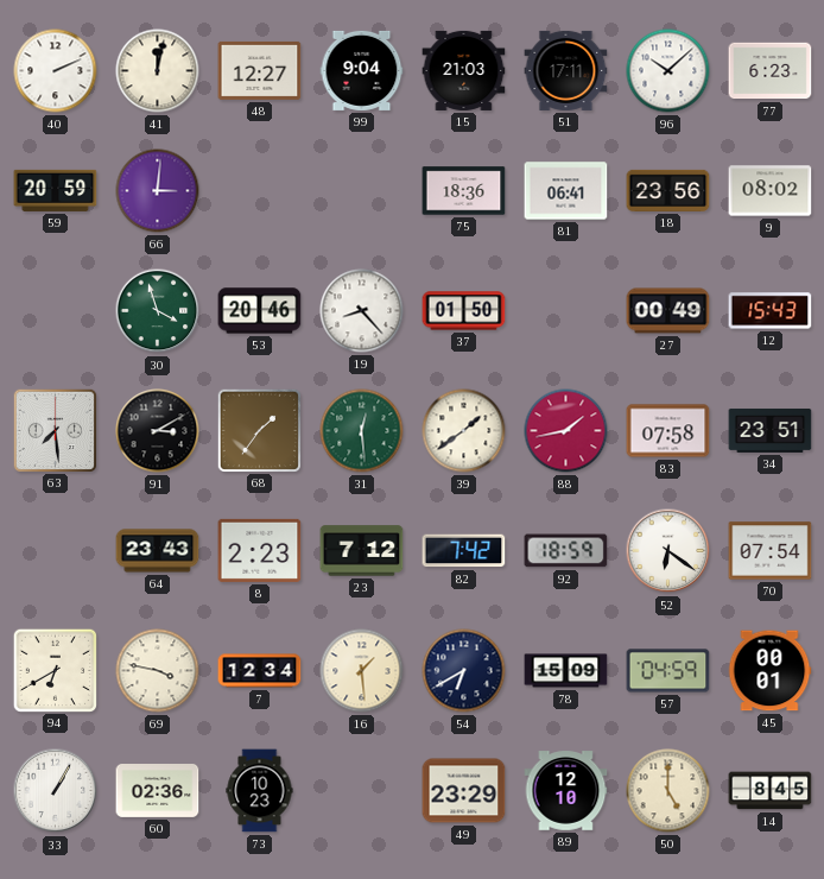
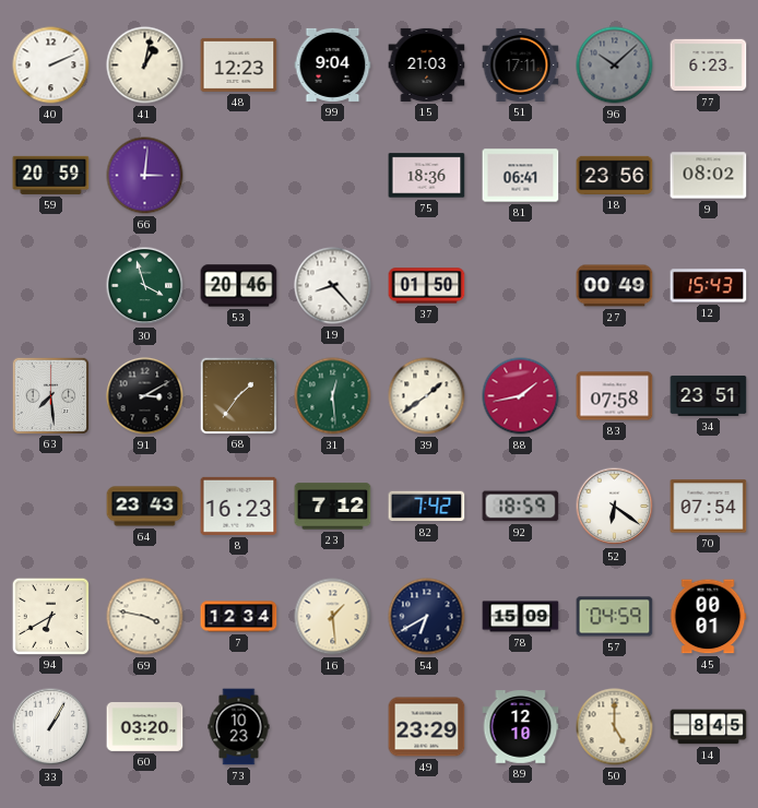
41: 12:02 -> 1:02 (145, 66)
48: 12:27 -> 12:23 (239, 64)
96 dial: white -> grey (615, 66)
8: 2:23 -> 16:23 (239, 506)
60: 02:36 -> 03:20 (145, 727)
